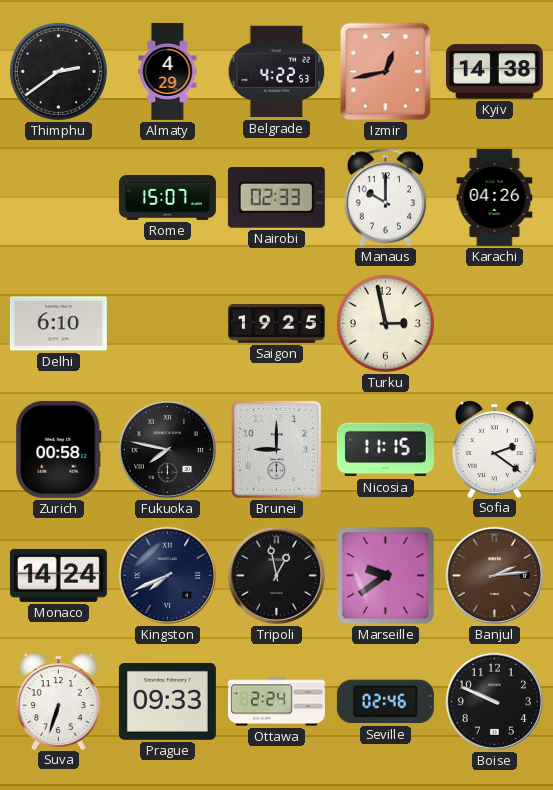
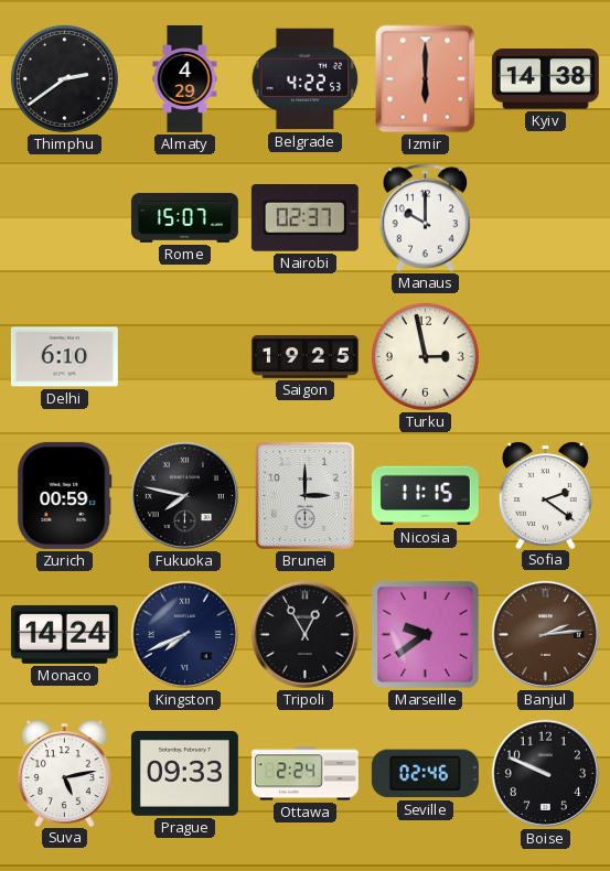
Izmir: 12:43 -> 6:00 (426, 79)
Nairobi: 02:33 -> 02:37 (304, 218)
Karachi: 04:26 -> none (495, 197)
Zurich: 00:58 -> 00:59 (65, 495)
Brunei: 9:00 -> 3:00 (304, 495)
Tripoli: 12:58 -> 12:55 (304, 634)
Suva: 6:33 -> 5:13 (64, 773)
